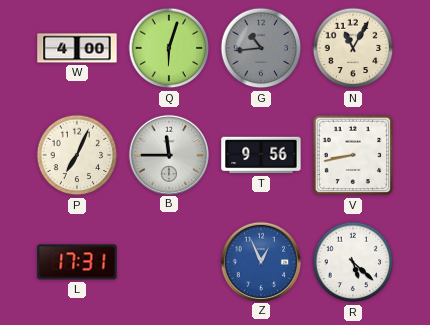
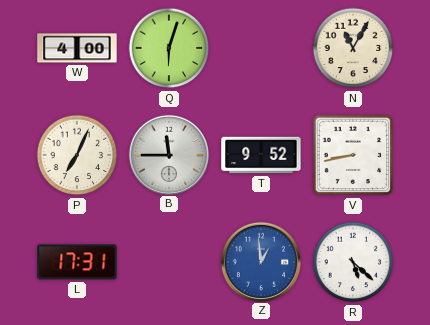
G: 10:44 -> none (261, 48)
T: 9:56 -> 9:52 (261, 155)
Z: 12:56 -> 12:59 (260, 261)
